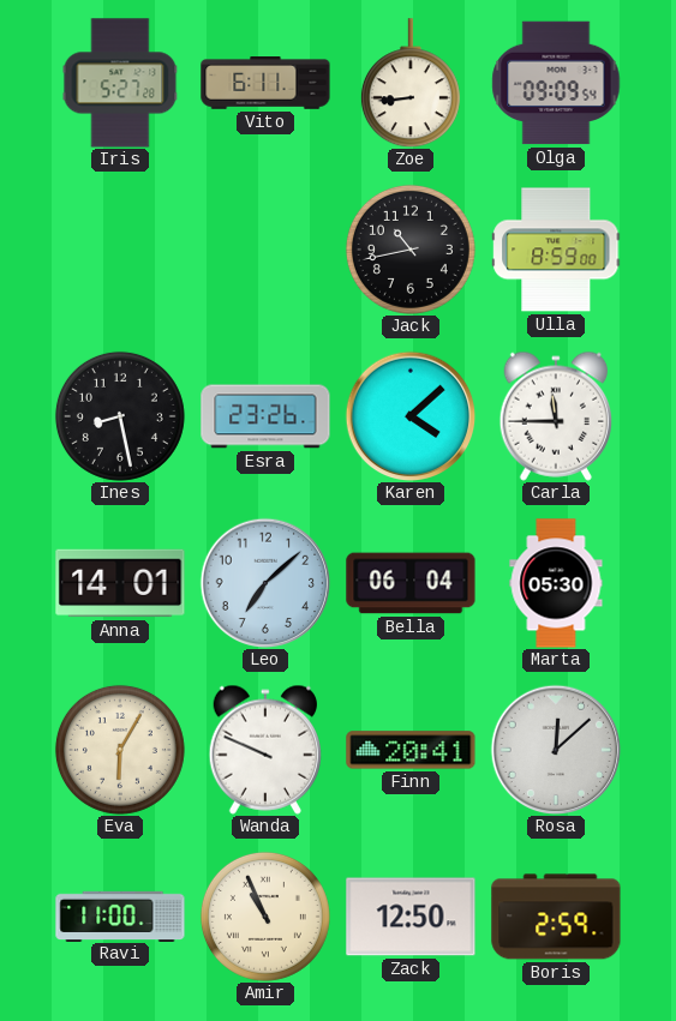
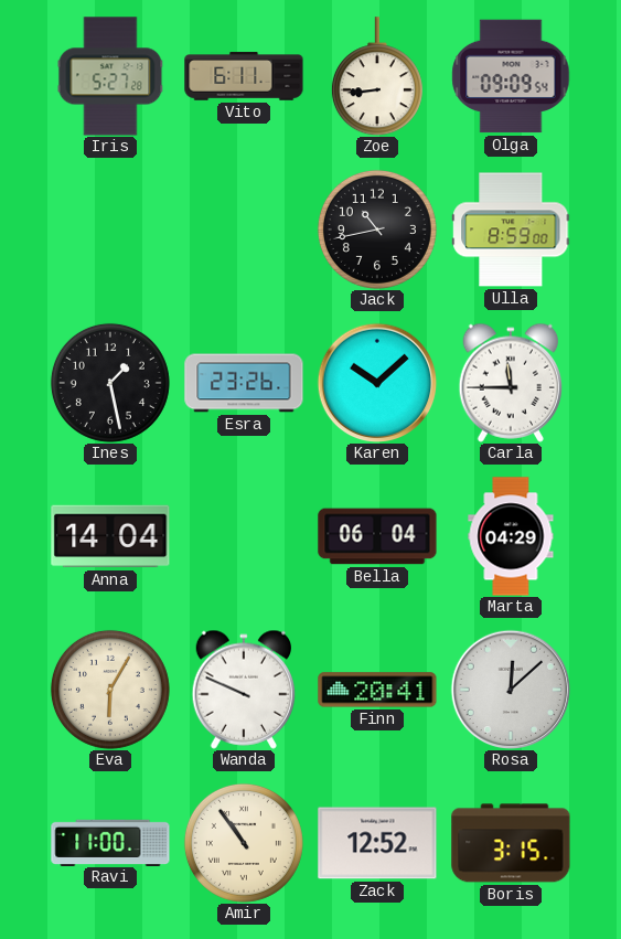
Ines: 8:28 -> 1:28 (110, 383)
Karen: 4:08 -> 10:08 (377, 383)
Anna: 14:01 -> 14:04 (110, 536)
Leo: 7:08 -> none (265, 583)
Marta: 05:30 -> 04:29 (511, 536)
Amir: 10:56 -> 10:54 (244, 843)
Zack: 12:50 -> 12:52 (377, 843)
Boris: 2:59 -> 3:15 (511, 843)
